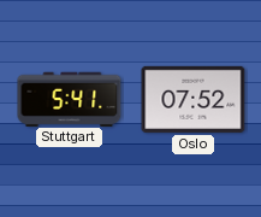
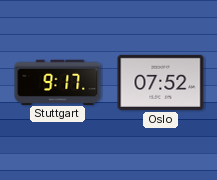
Stuttgart: 5:41 -> 9:17 (58, 82)
